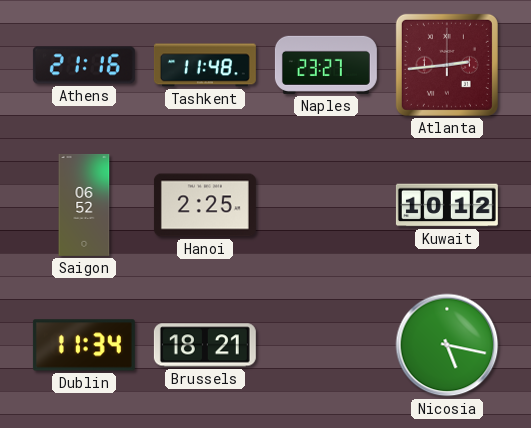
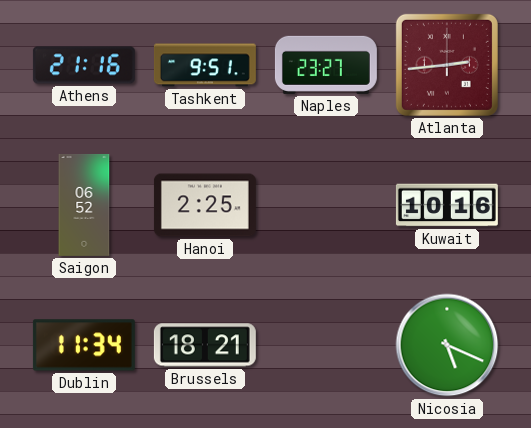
Tashkent: 11:48 -> 9:51 (205, 65)
Kuwait: 10:12 -> 10:16 (447, 205)
Nicosia: 5:17 -> 5:19 (447, 345)
